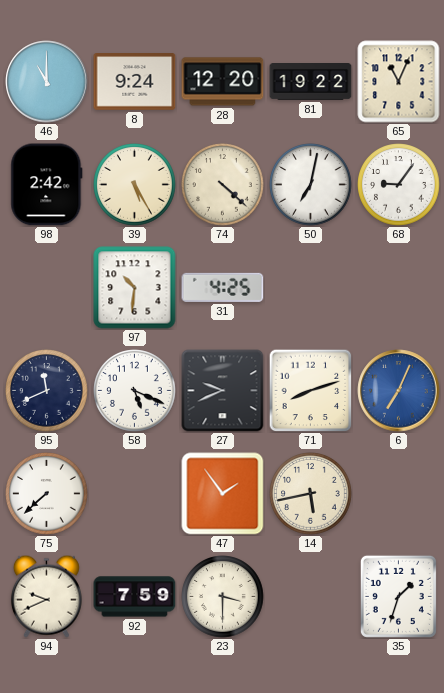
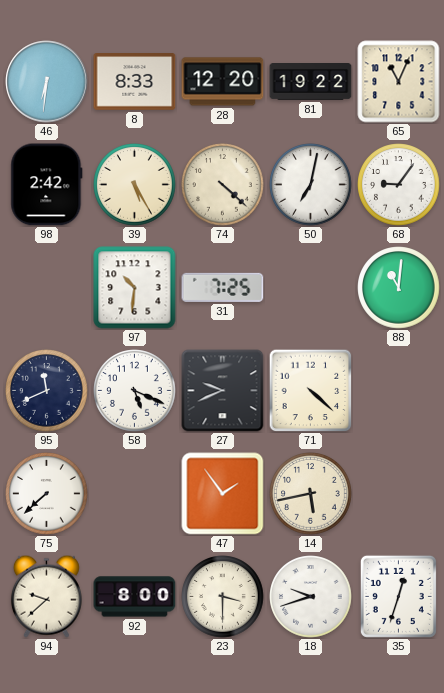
46: 11:00 -> 6:31 (47, 82)
8: 9:24 -> 8:33 (135, 82)
31: 4:25 -> 7:25 (223, 287)
88: none -> 11:01 (399, 288)
71: 8:12 -> 4:22 (310, 390)
6: 7:04 -> none (399, 391)
94: 9:41 -> 9:38 (46, 596)
92: 7:59 -> 8:00 (135, 597)
18: none -> 9:42 (311, 597)
35: 1:33 -> 12:33 (398, 596)
